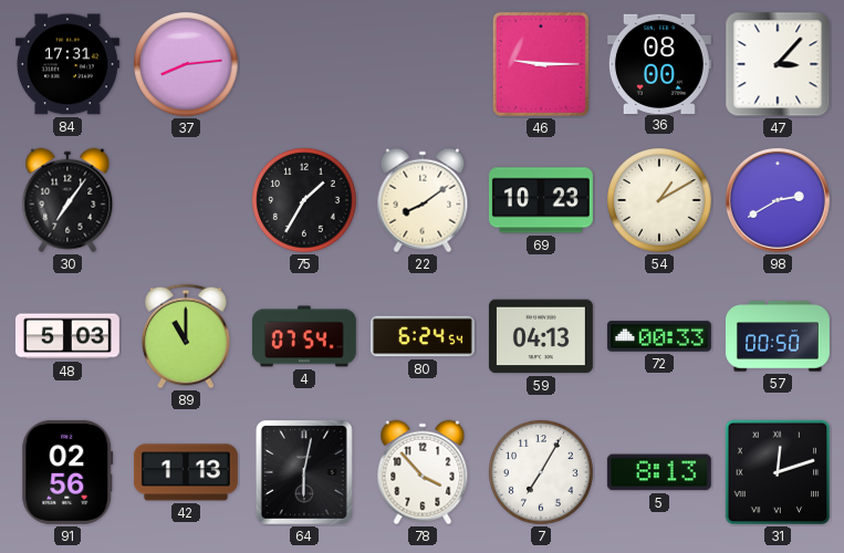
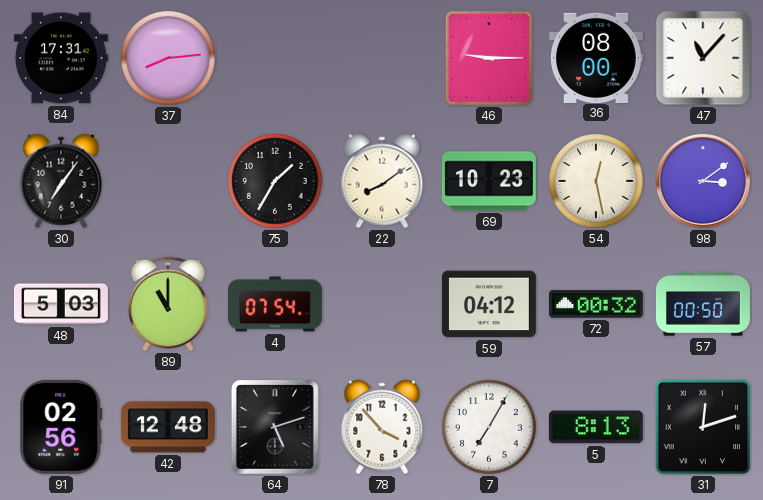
47: 3:07 -> 11:07 (703, 58)
54: 1:10 -> 12:28 (596, 181)
98: 2:40 -> 3:09 (703, 181)
80: 6:24 -> none (423, 336)
59: 04:13 -> 04:12 (489, 304)
72: 00:33 -> 00:32 (596, 304)
42: 1:13 -> 12:48 (168, 427)
64: 6:02 -> 5:12 (275, 427)
